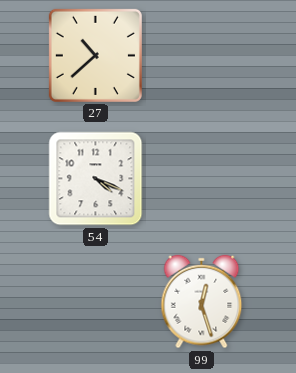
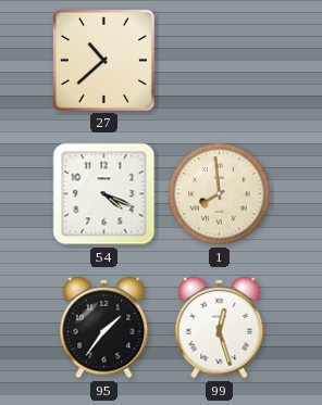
1: none -> 7:59 (220, 194)
95: none -> 1:36 (104, 328)
